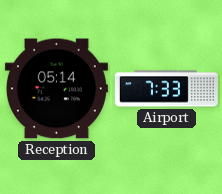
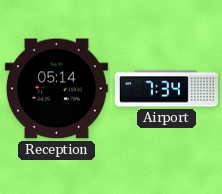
Airport: 7:33 -> 7:34 (166, 89)
